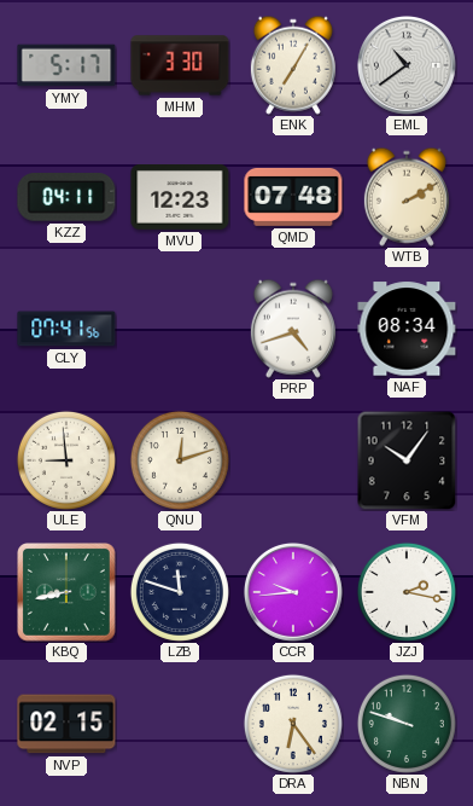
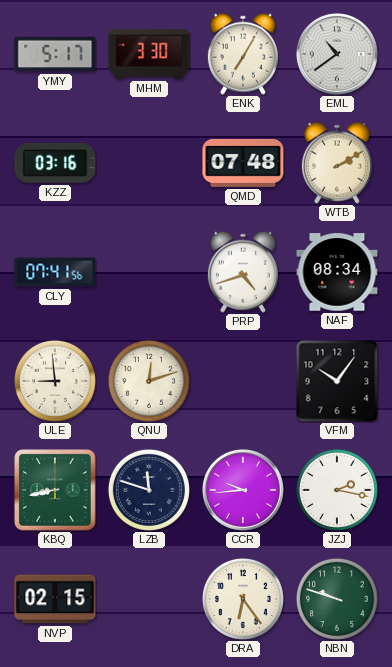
KZZ: 04:11 -> 03:16 (55, 163)
MVU: 12:23 -> none (180, 198)
